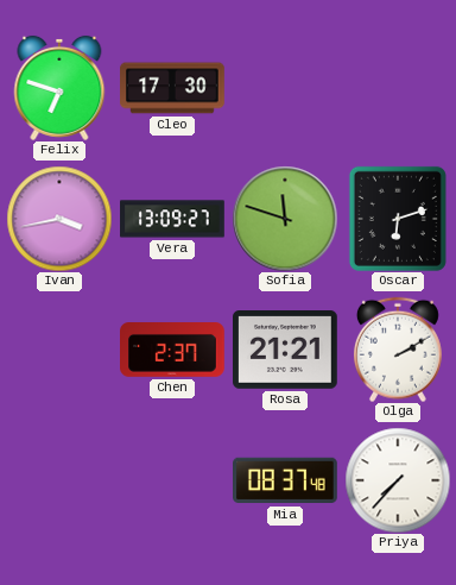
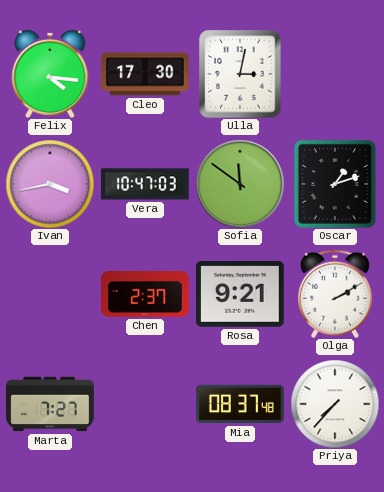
Felix: 6:48 -> 4:16 (50, 74)
Ulla: none -> 3:02 (240, 74)
Vera: 13:09 -> 10:47 (145, 184)
Sofia: 11:48 -> 11:51 (240, 184)
Oscar: 6:12 -> 1:12 (335, 184)
Rosa: 21:21 -> 9:21 (241, 295)
Marta: none -> 7:27 (50, 404)
